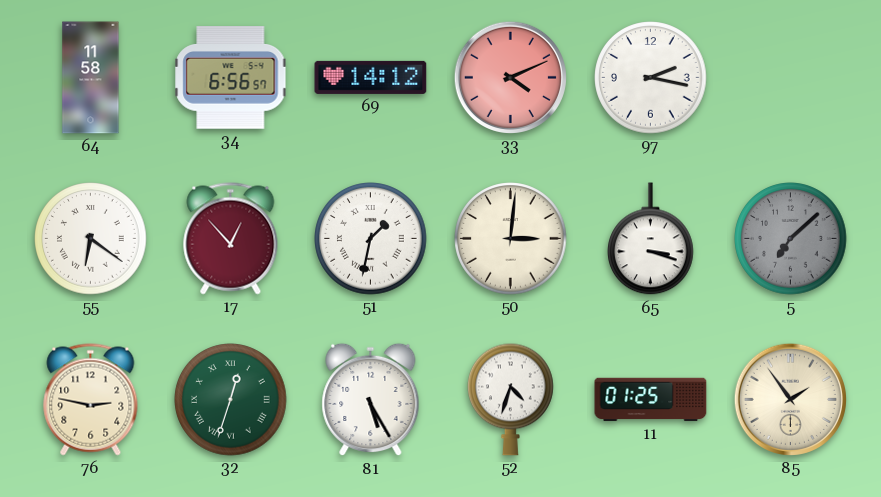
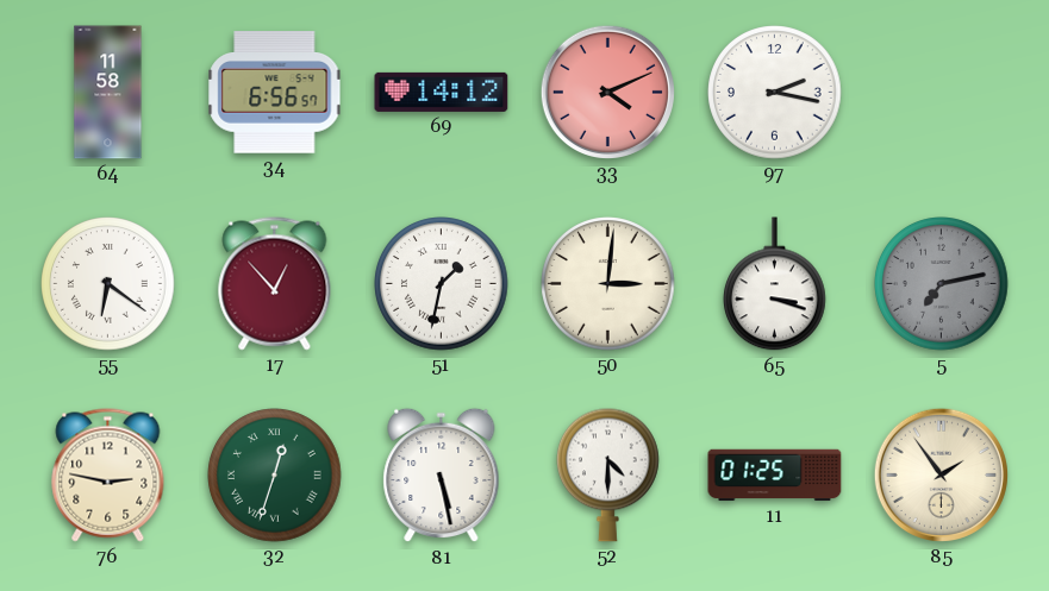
5: 7:08 -> 7:13 (942, 284)
81: 5:25 -> 5:28 (442, 476)
52: 4:33 -> 4:30 (608, 474)
